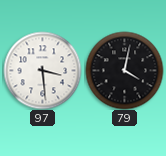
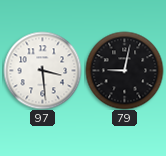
79: 4:02 -> 9:02 (124, 70)
